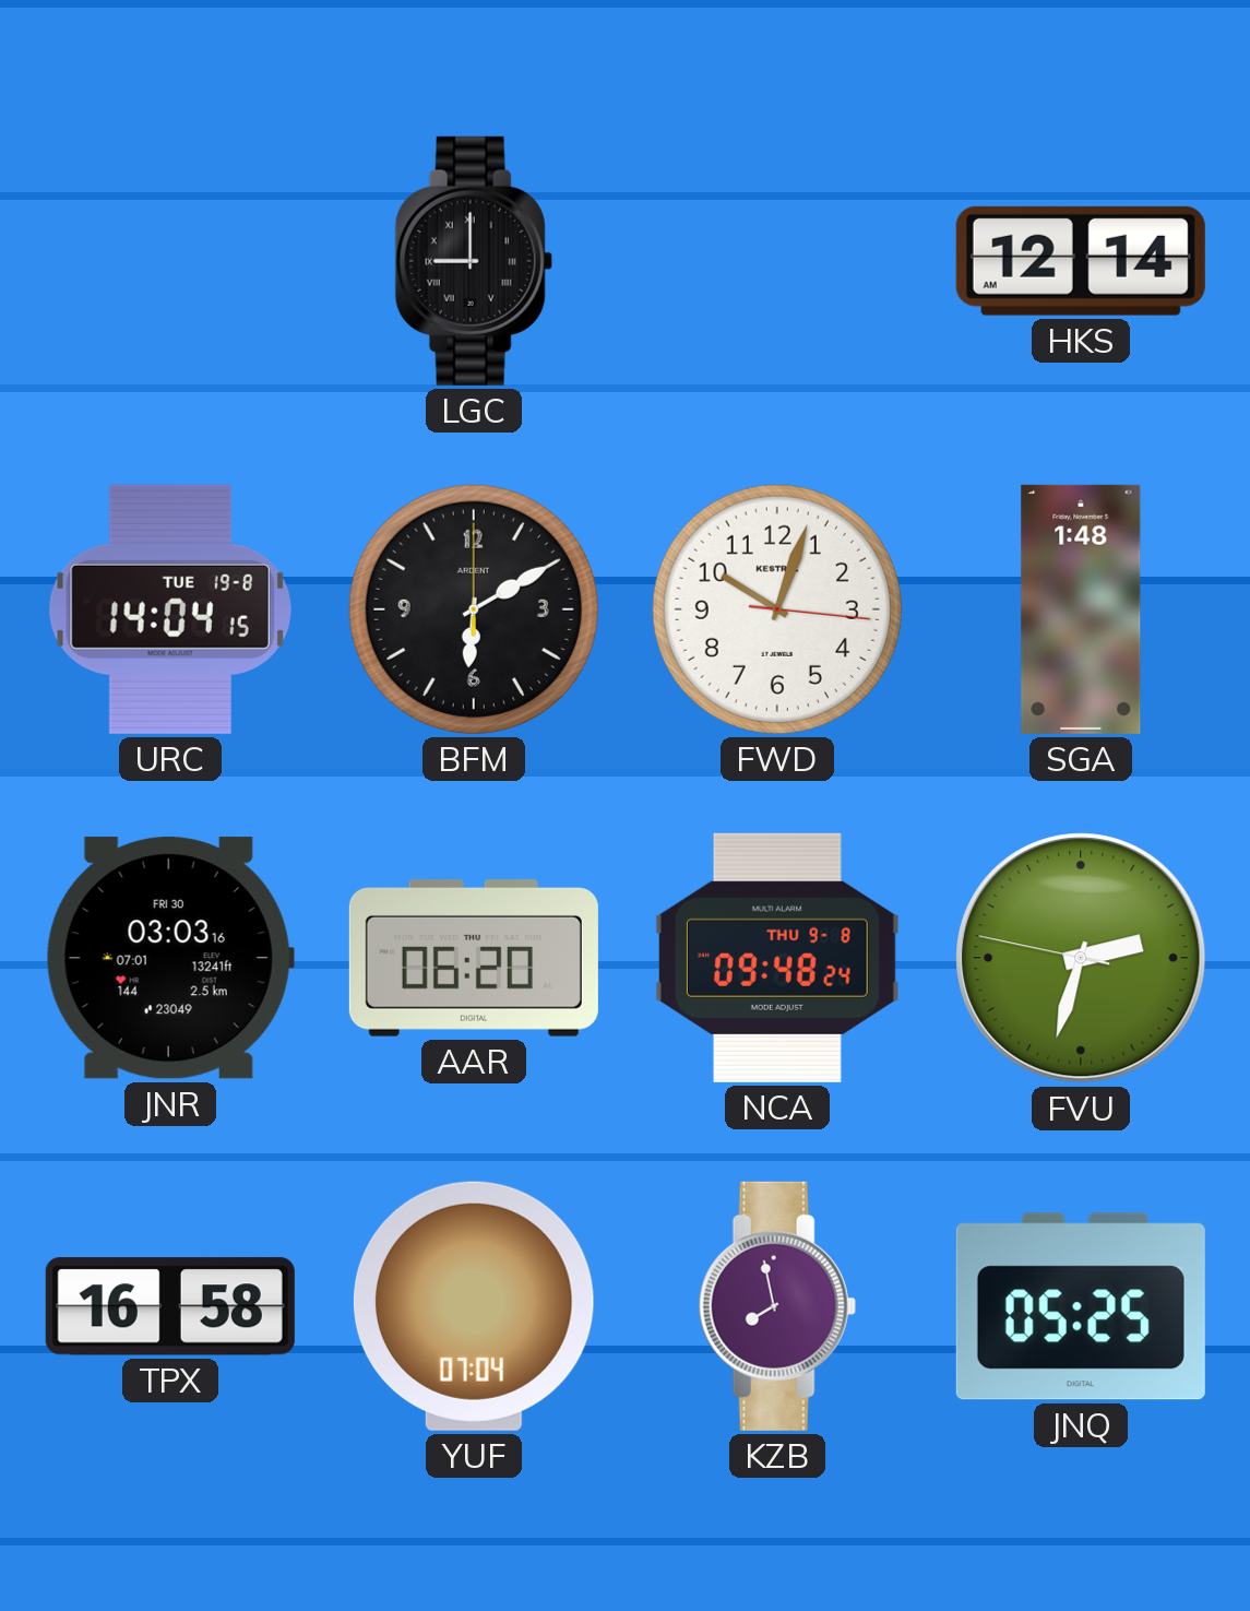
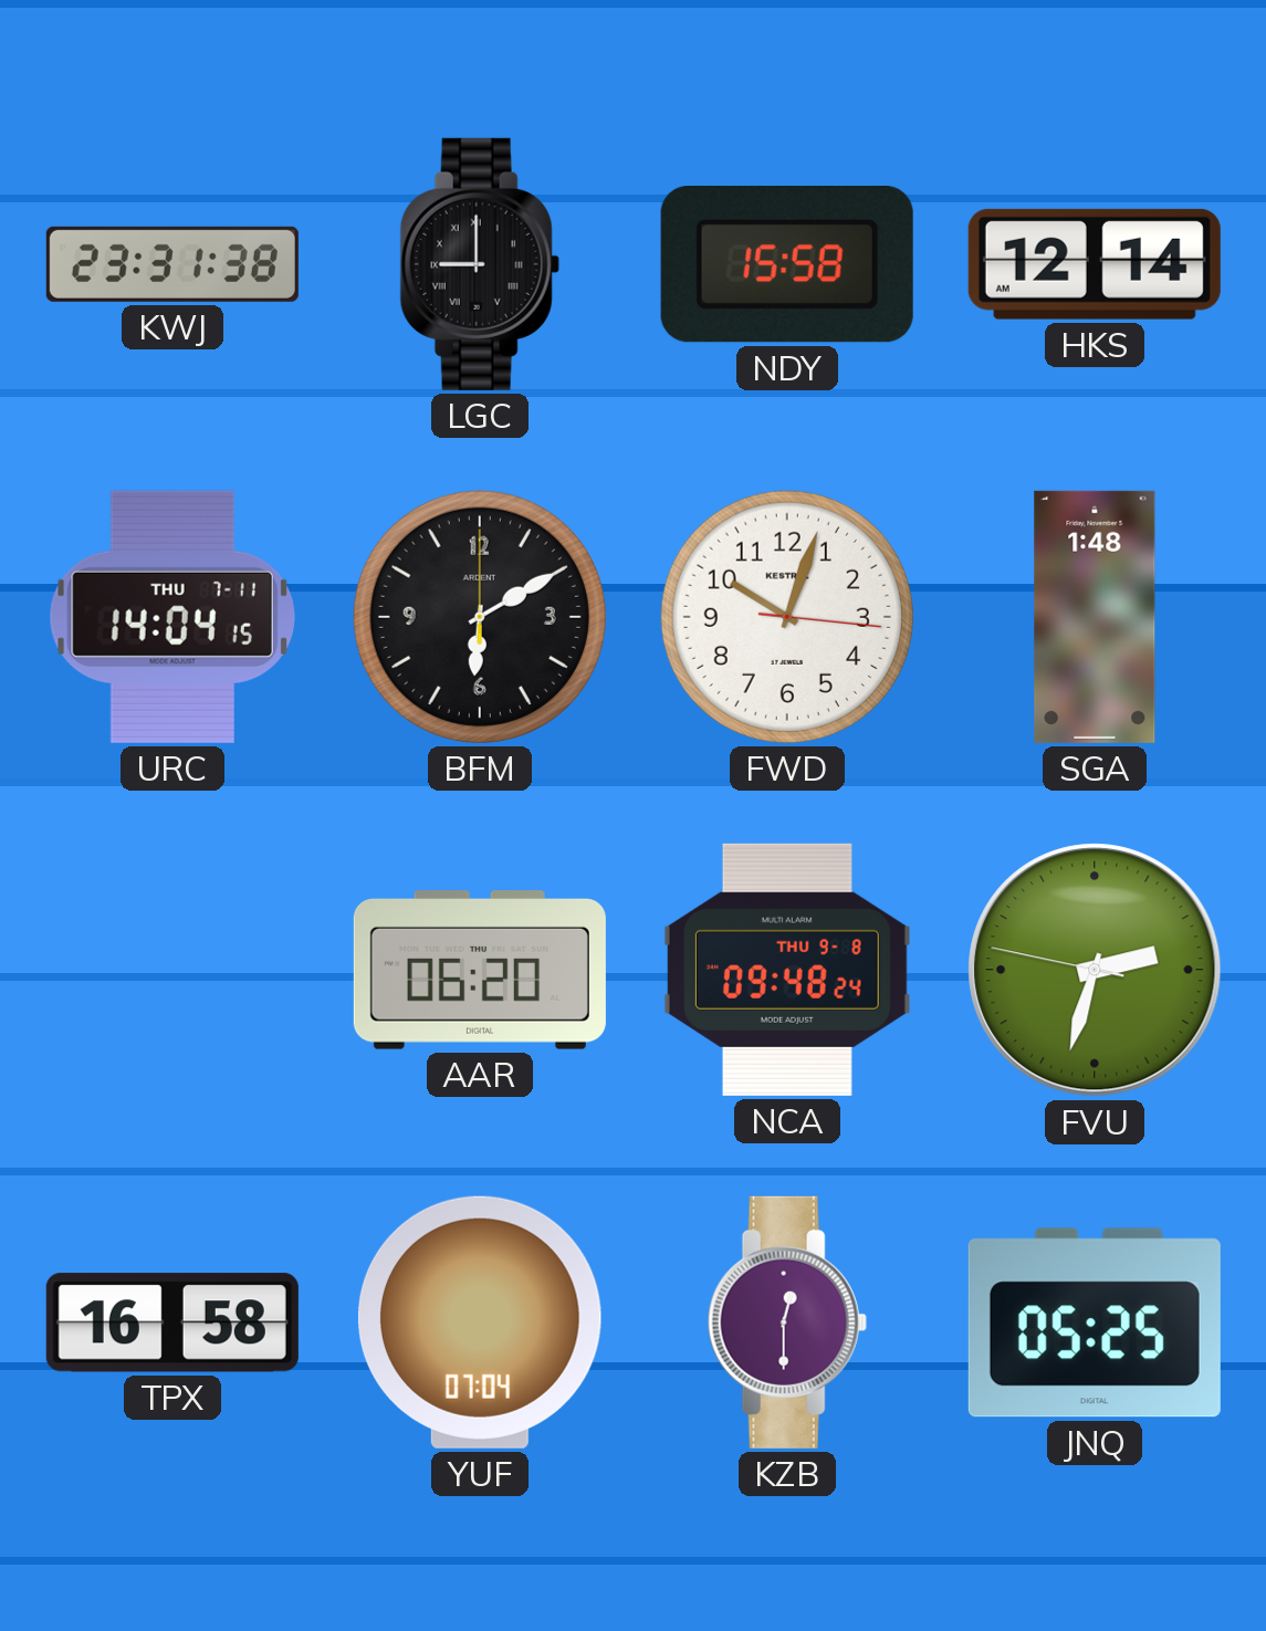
KWJ: none -> 23:31 (172, 264)
NDY: none -> 15:58 (787, 265)
URC date: TUE 19-8 -> THU 7-11 (172, 617)
JNR: 03:03 -> none (170, 958)
KZB: 7:58 -> 12:30 (787, 1322)
